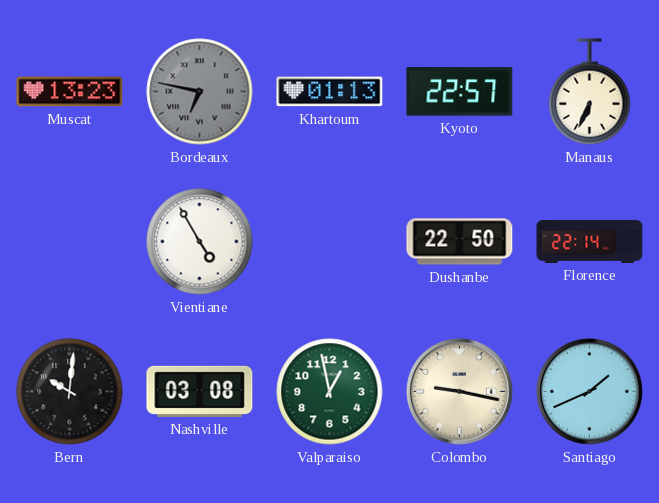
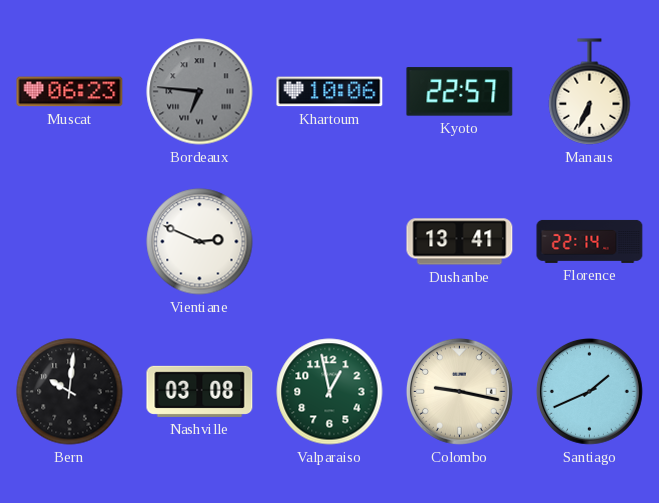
Muscat: 13:23 -> 06:23 (70, 92)
Bordeaux: 6:47 -> 6:46 (200, 92)
Khartoum: 01:13 -> 10:06 (330, 92)
Vientiane: 4:55 -> 2:49 (200, 242)
Dushanbe: 22:50 -> 13:41 (460, 242)
